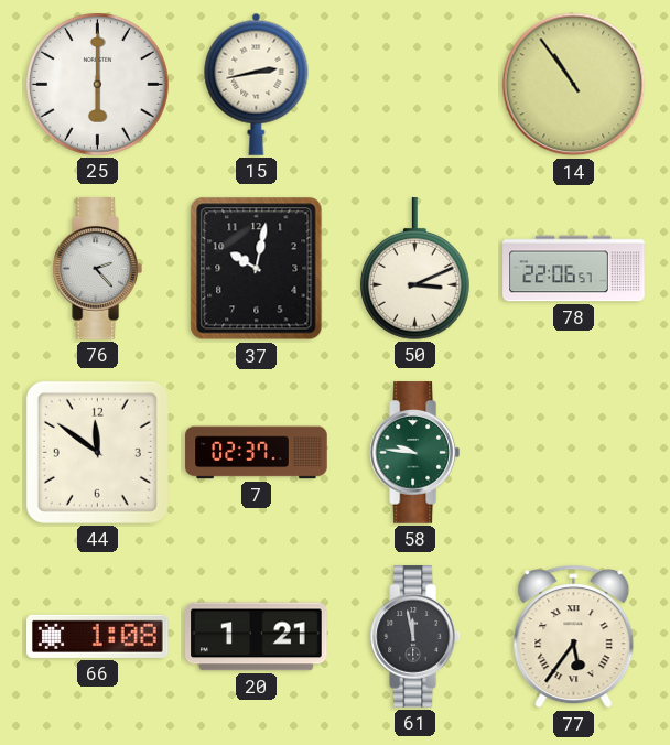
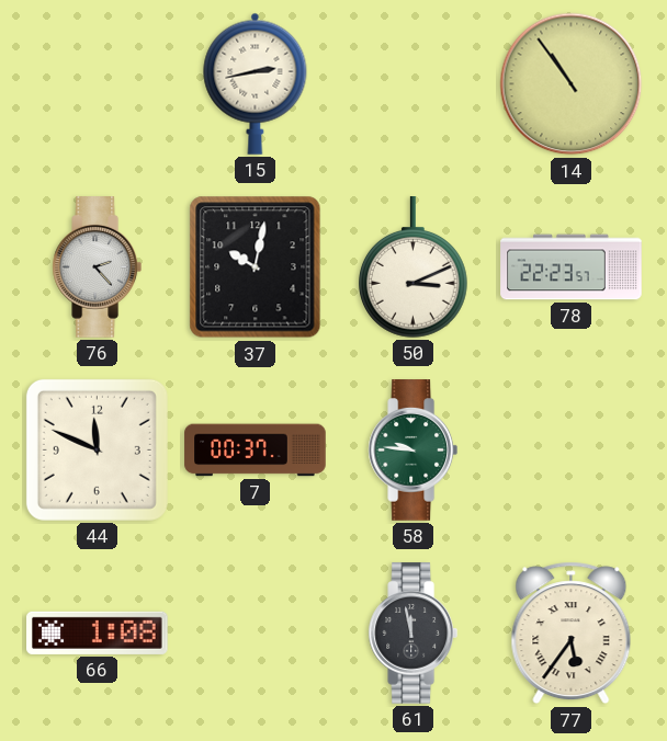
25: 6:00 -> none (98, 85)
78: 22:06 -> 22:23 (572, 267)
44: 11:51 -> 11:49 (97, 449)
7: 02:37 -> 00:37 (256, 451)
20: 1:21 -> none (257, 637)
